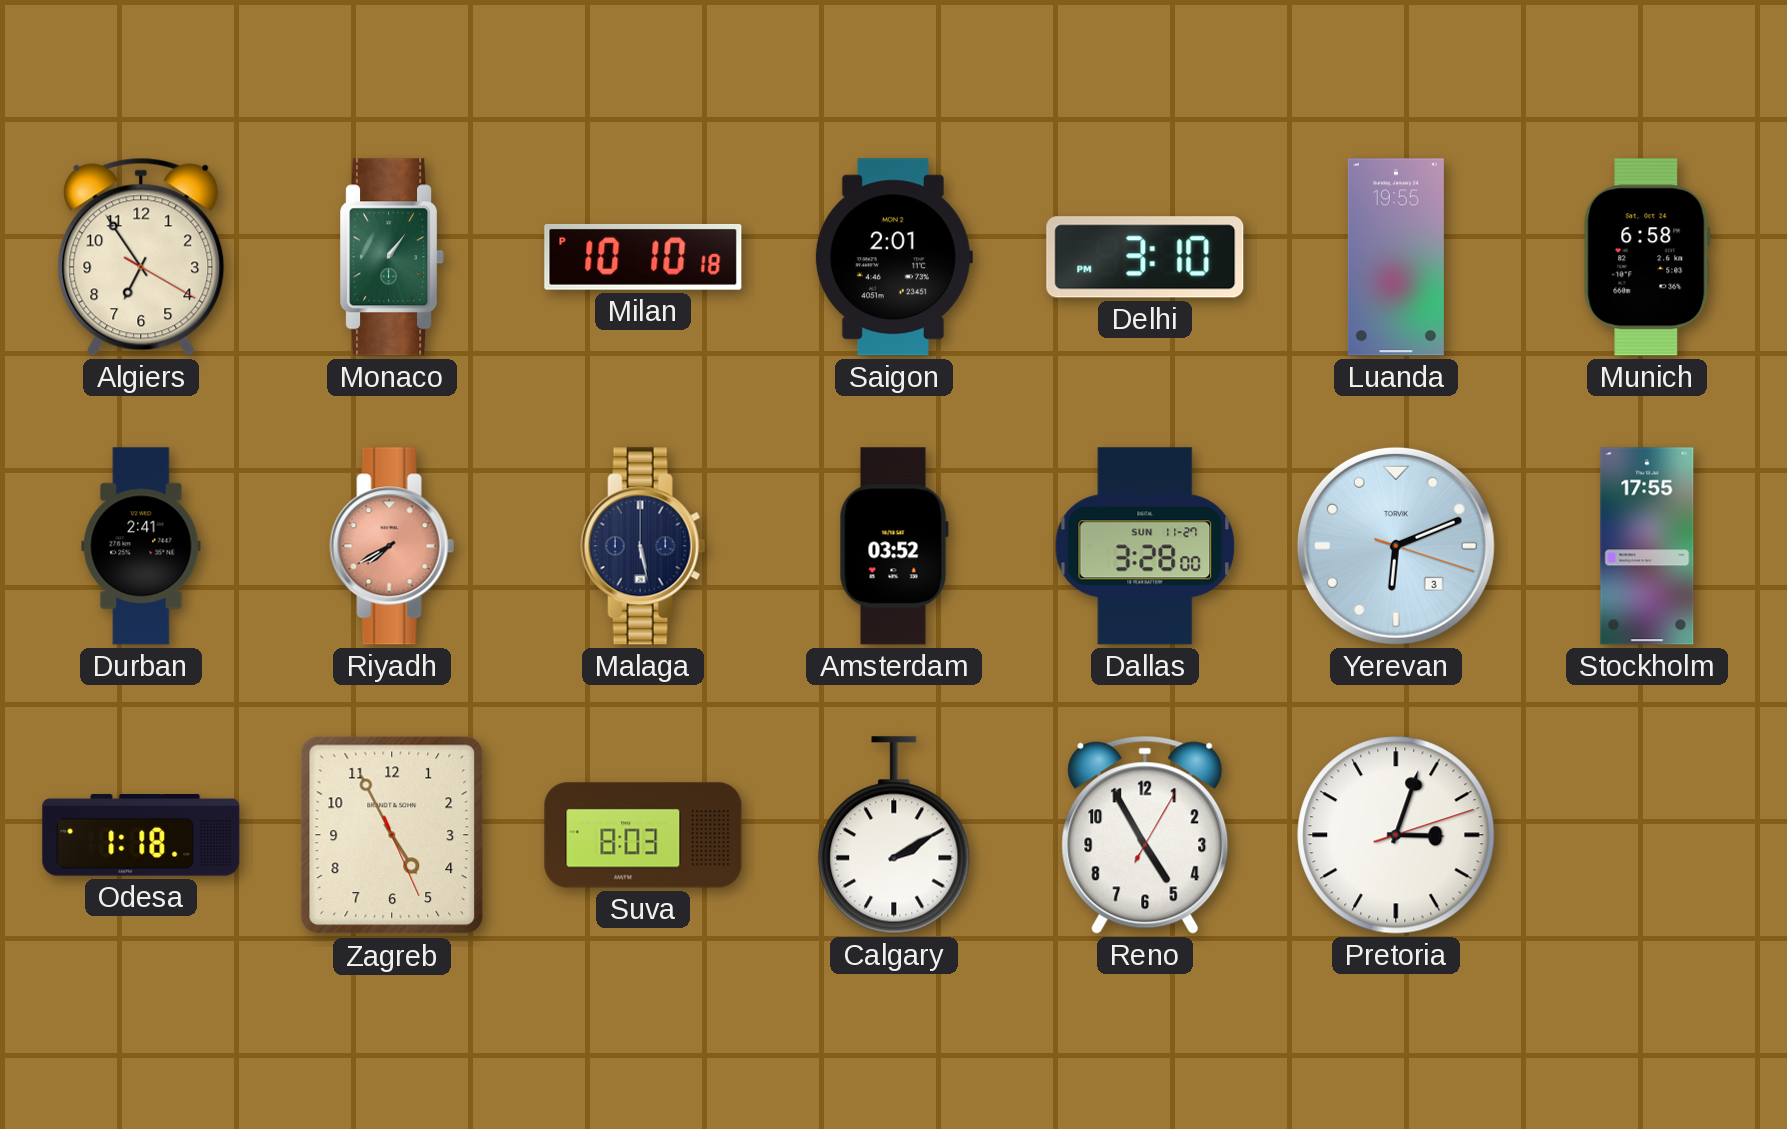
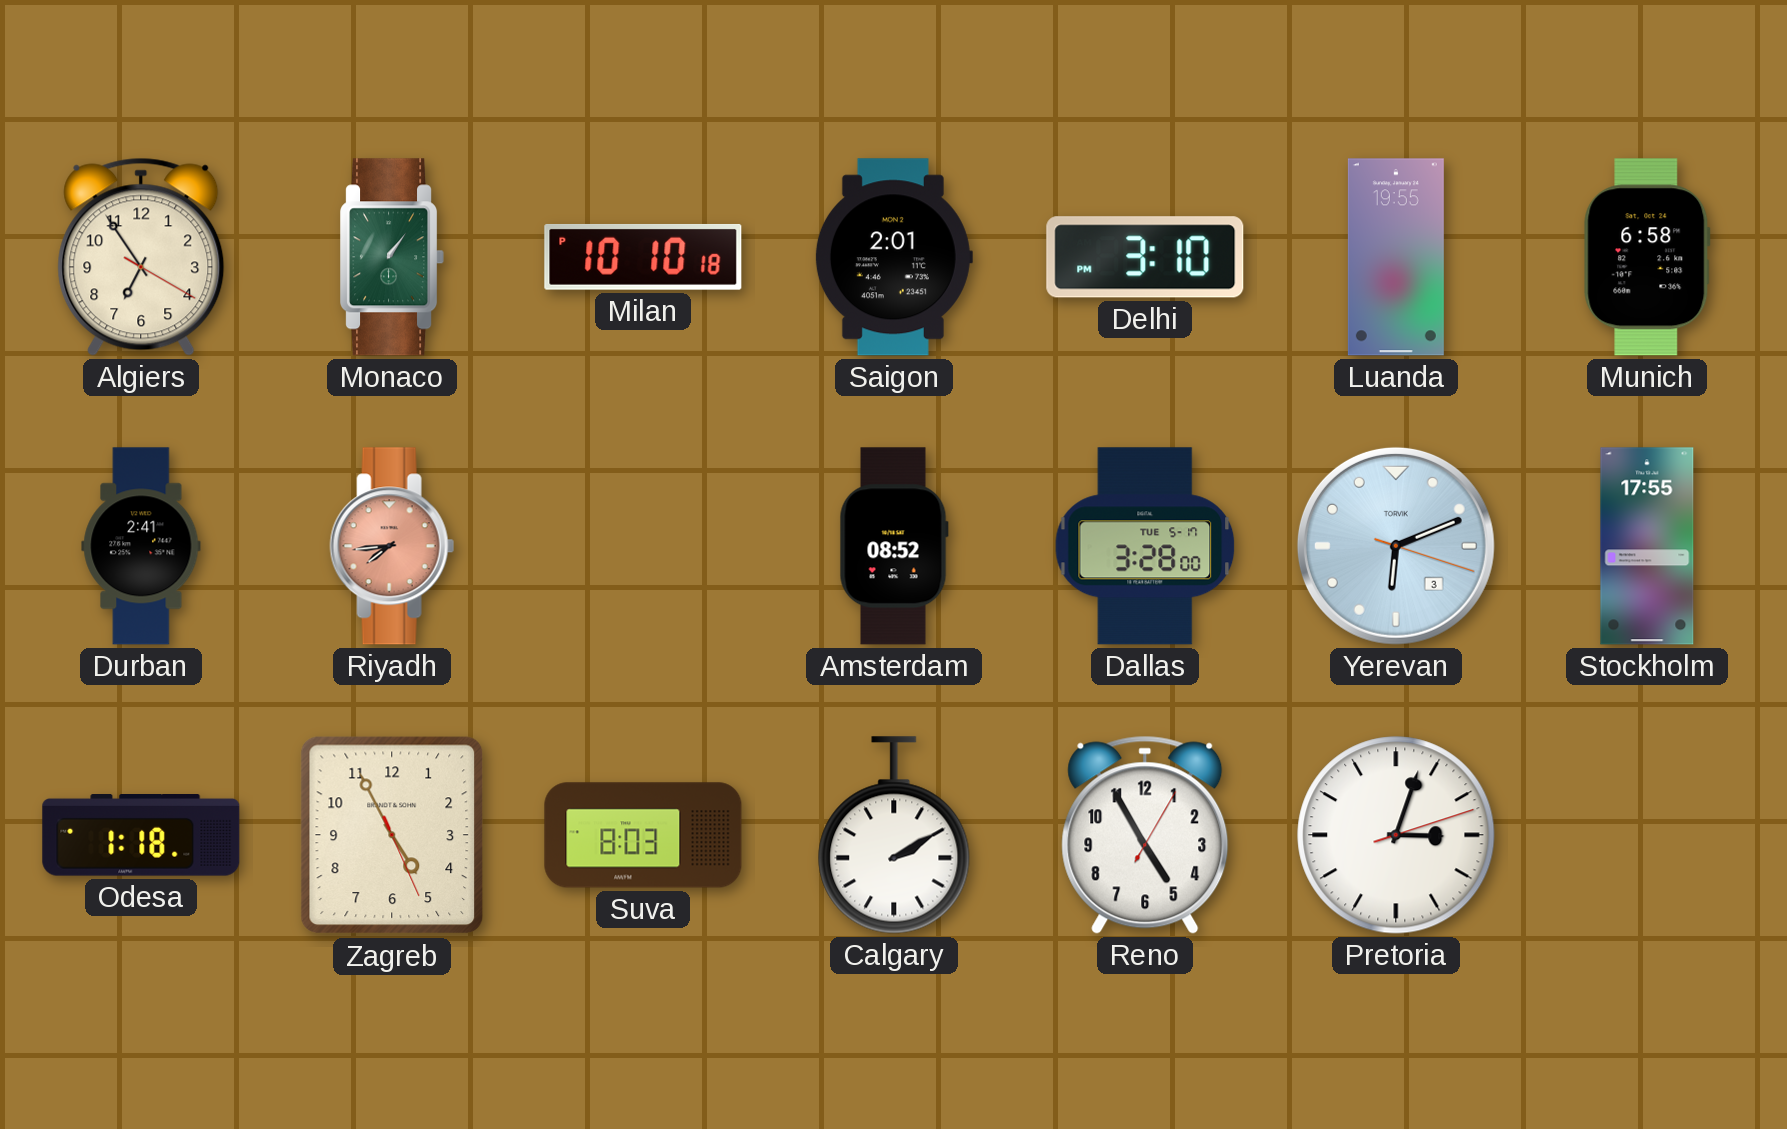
Riyadh: 7:40 -> 7:44 (392, 546)
Malaga: 5:28 -> none (643, 546)
Amsterdam: 03:52 -> 08:52 (894, 546)
Dallas date: SUN 11-27 -> TUE 5-17 (1145, 546)
